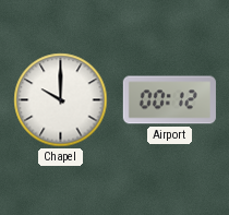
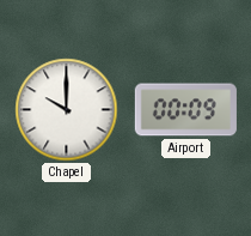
Airport: 00:12 -> 00:09 (185, 110)
